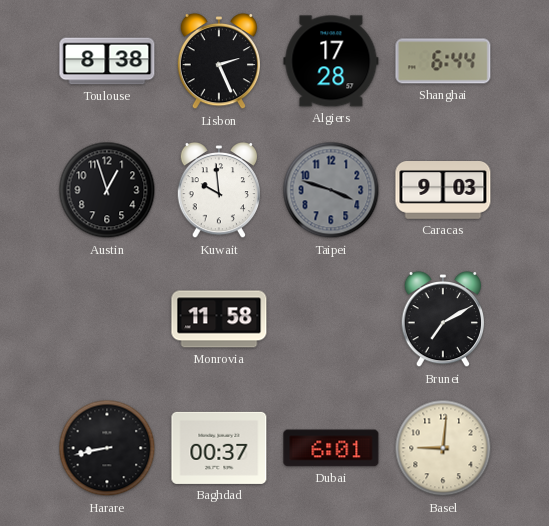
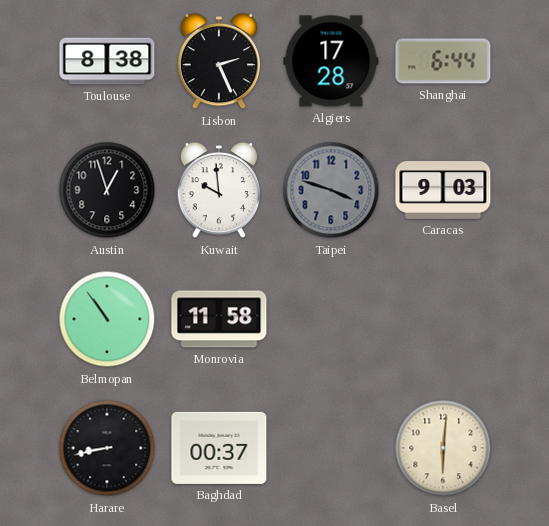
Belmopan: none -> 10:54 (107, 319)
Brunei: 7:10 -> none (442, 319)
Dubai: 6:01 -> none (331, 448)
Basel: 9:01 -> 6:01 (443, 448)
